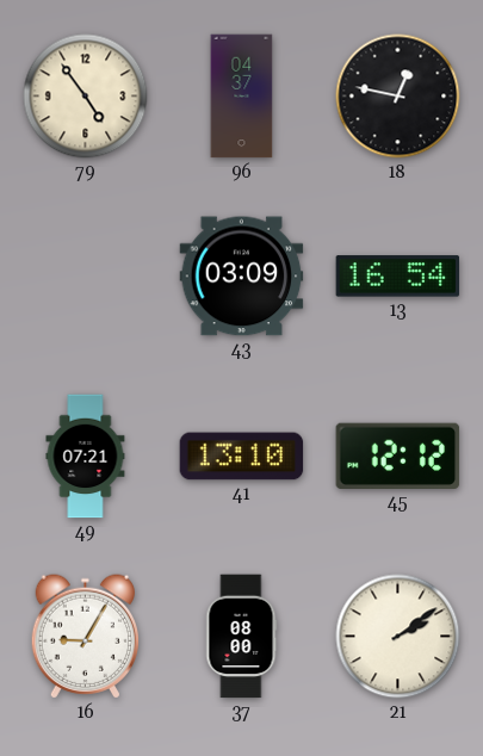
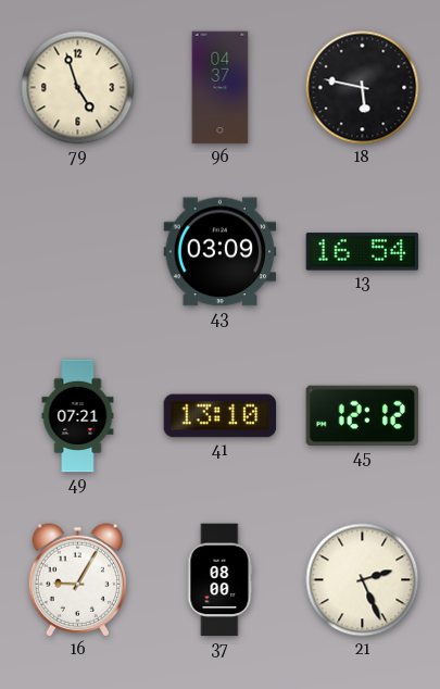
79: 4:54 -> 4:57 (78, 88)
18: 12:47 -> 5:47 (363, 88)
21: 2:09 -> 2:26 (363, 580)
